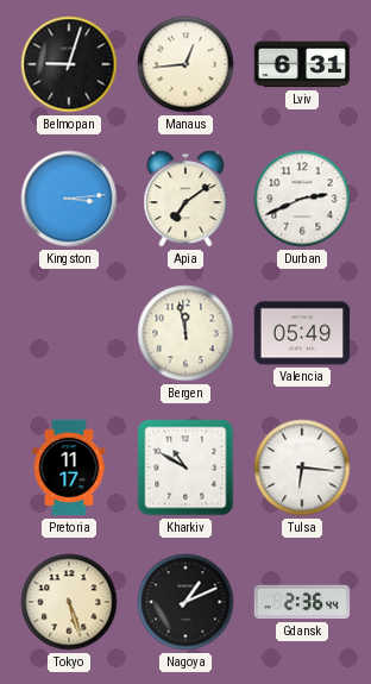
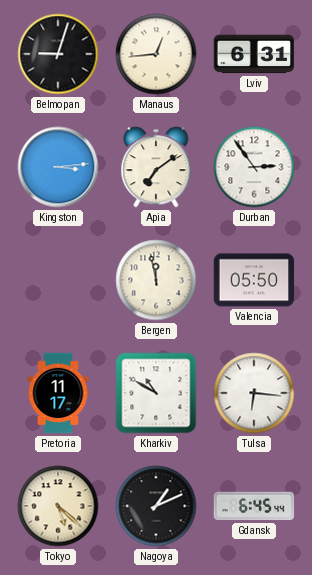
Durban: 2:41 -> 2:54 (254, 167)
Valencia: 05:49 -> 05:50 (254, 280)
Tokyo: 5:27 -> 5:22 (58, 506)
Gdansk: 2:36 -> 6:45 (254, 506)
